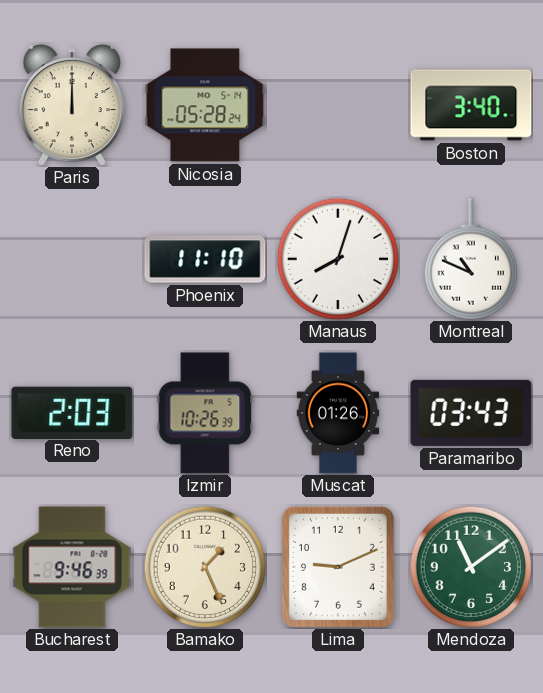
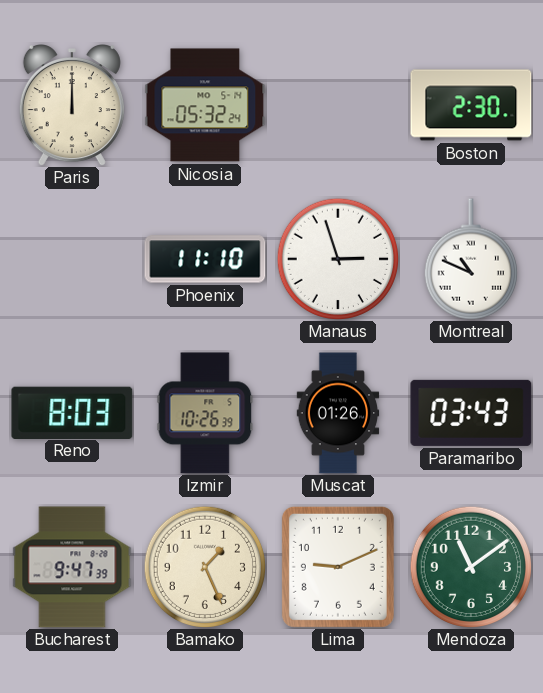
Nicosia: 05:28 -> 05:32 (205, 105)
Boston: 3:40 -> 2:30 (471, 105)
Manaus: 8:03 -> 2:57 (337, 258)
Reno: 2:03 -> 8:03 (72, 412)
Bucharest: 9:46 -> 9:47 (72, 567)
